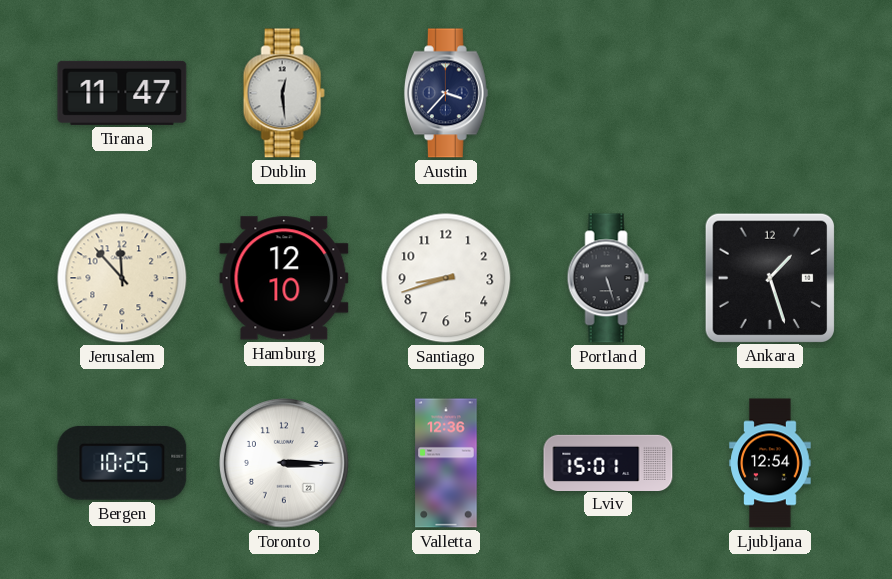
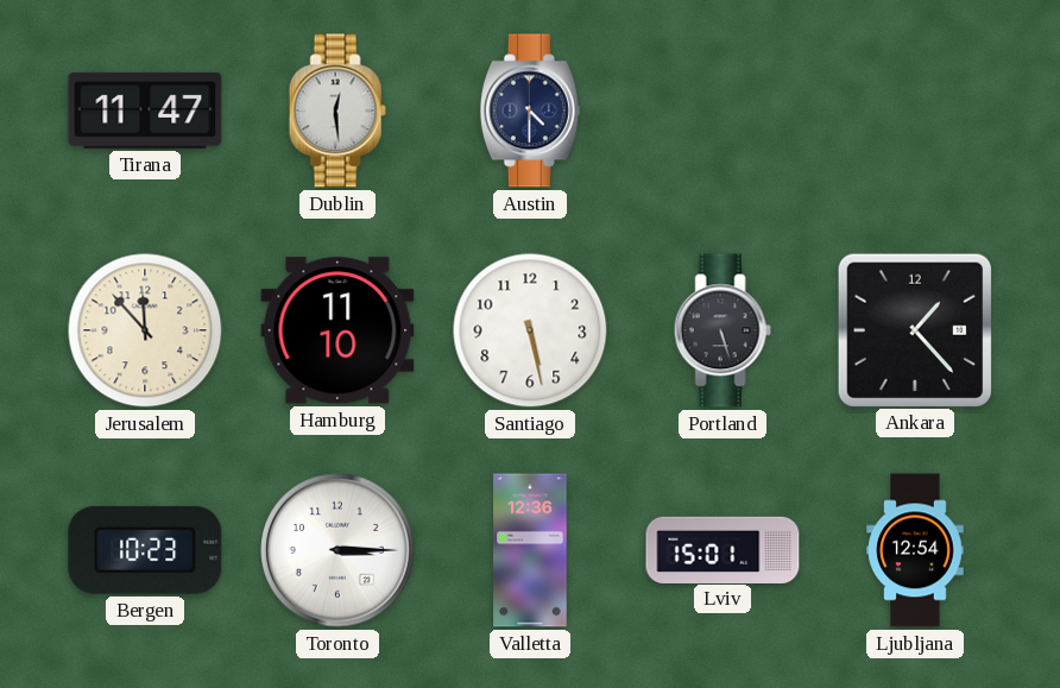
Austin: 3:37 -> 4:30 (530, 111)
Hamburg: 12:10 -> 11:10 (337, 330)
Santiago: 8:42 -> 5:28 (530, 330)
Ankara: 1:27 -> 1:23 (914, 329)
Bergen: 10:25 -> 10:23 (145, 550)
